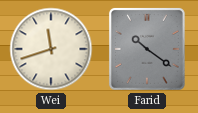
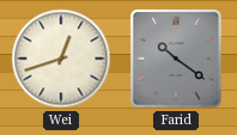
Wei: 11:42 -> 12:42 (61, 59)
